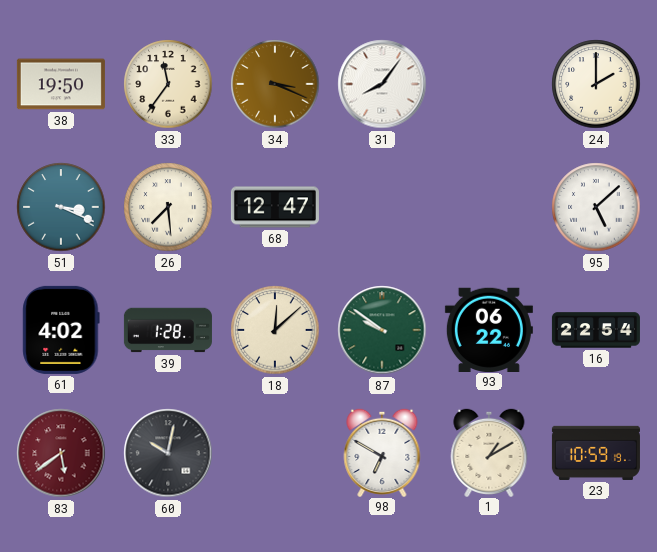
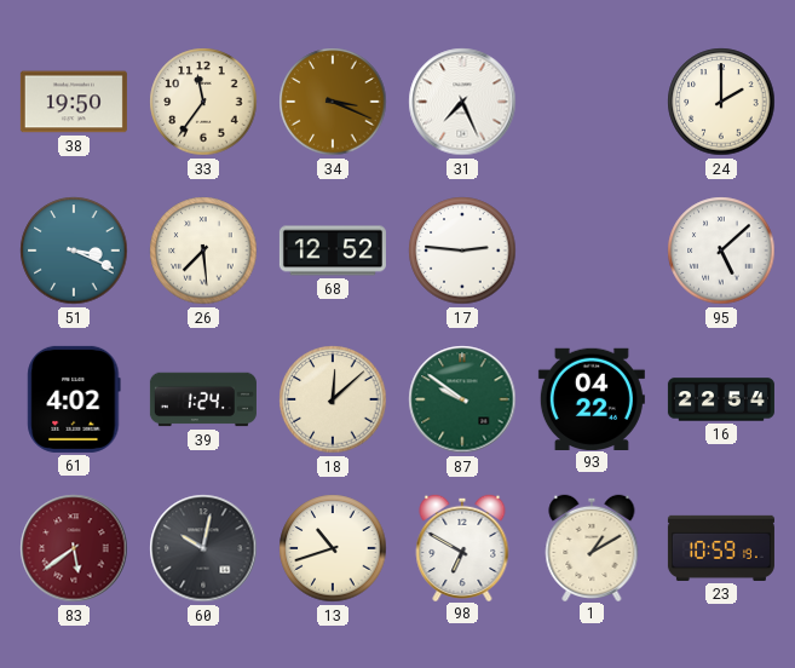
31: 8:06 -> 7:26 (462, 102)
68: 12:47 -> 12:52 (333, 250)
17: none -> 2:46 (462, 250)
39: 1:28 -> 1:24 (203, 399)
93: 06:22 -> 04:22 (592, 398)
13: none -> 10:42 (333, 548)
